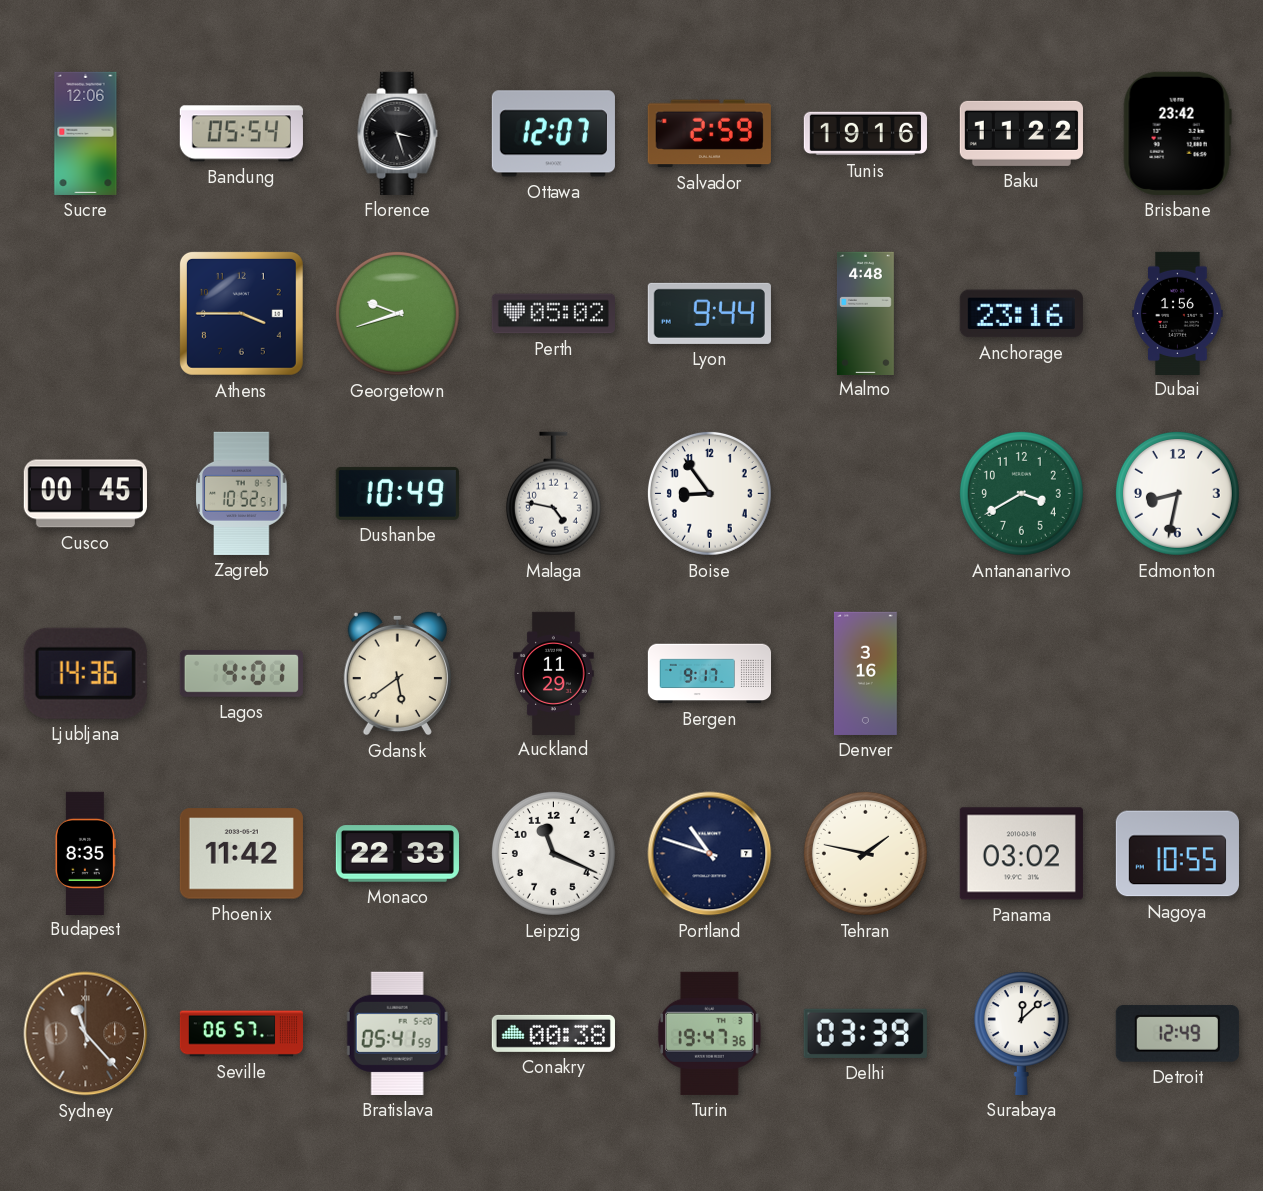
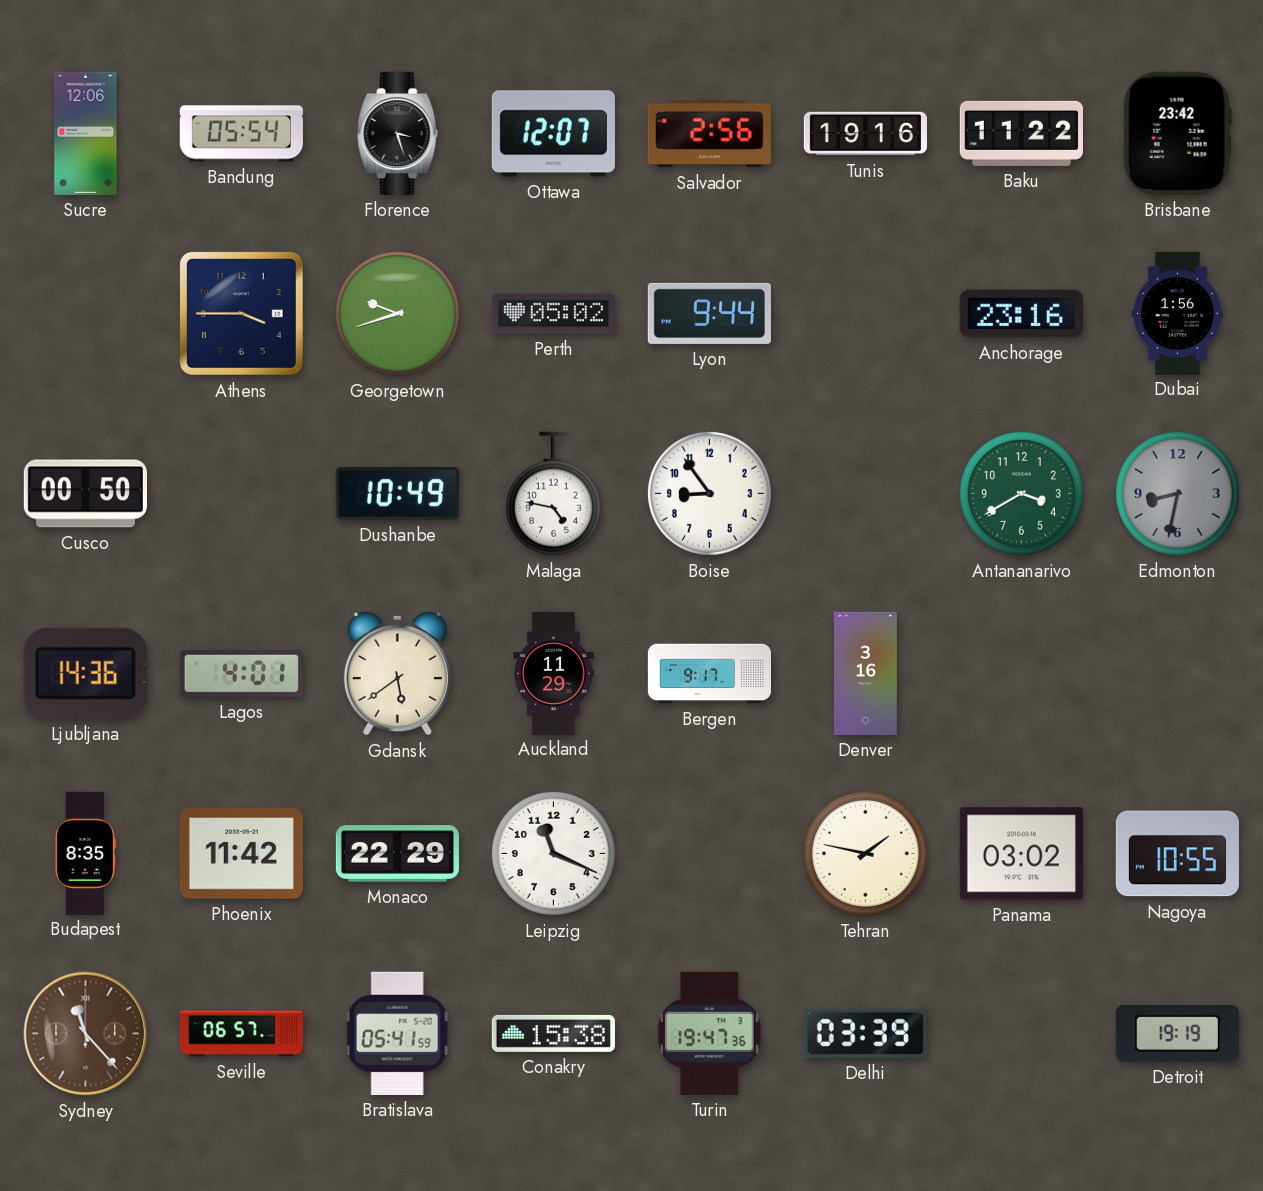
Salvador: 2:59 -> 2:56 (709, 134)
Malmo: 4:48 -> none (866, 313)
Cusco: 00:45 -> 00:50 (85, 494)
Zagreb: 10:52 -> none (242, 493)
Edmonton dial: white -> grey (1177, 493)
Monaco: 22:33 -> 22:29 (397, 854)
Portland: 10:48 -> none (710, 854)
Conakry: 00:38 -> 15:38 (553, 1033)
Surabaya: 12:08 -> none (1021, 1033)
Detroit: 12:49 -> 19:19 (1177, 1034)
